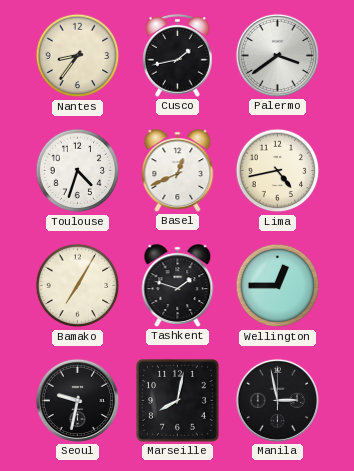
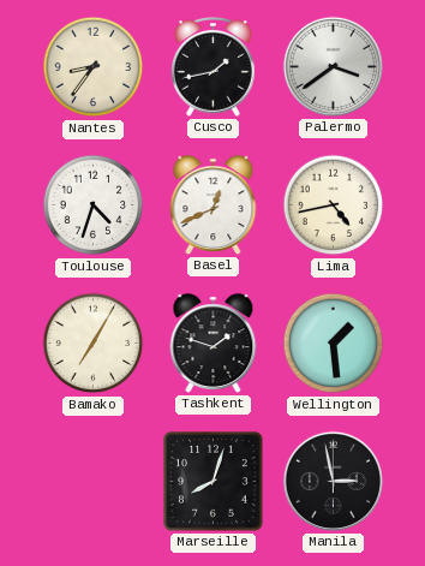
Wellington: 12:45 -> 1:29 (334, 344)
Seoul: 9:32 -> none (77, 400)
Marseille: 8:02 -> 8:03 (214, 482)
